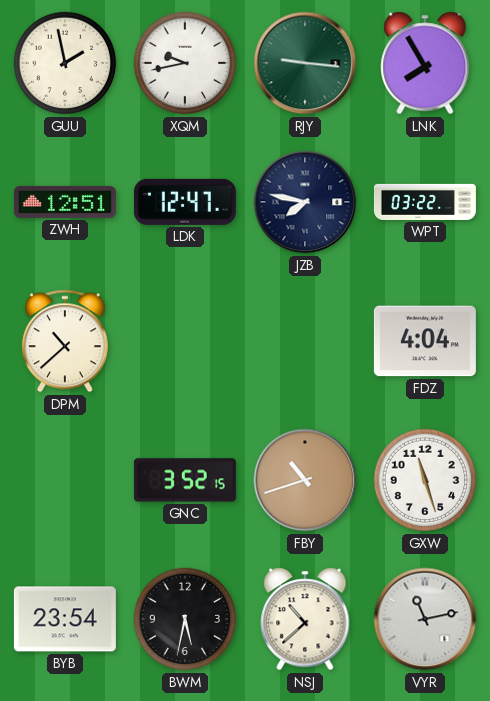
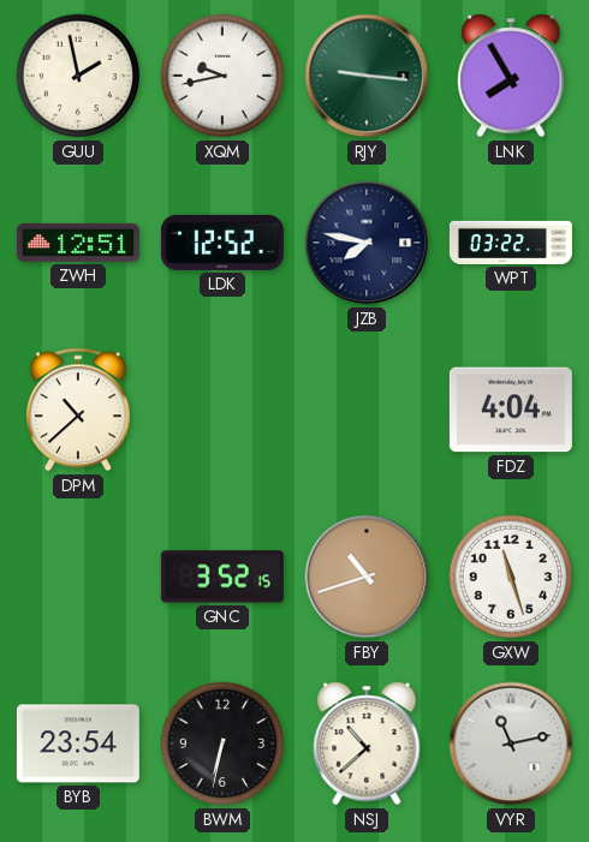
LDK: 12:47 -> 12:52 (222, 243)
BWM: 5:32 -> 6:32 (222, 744)
